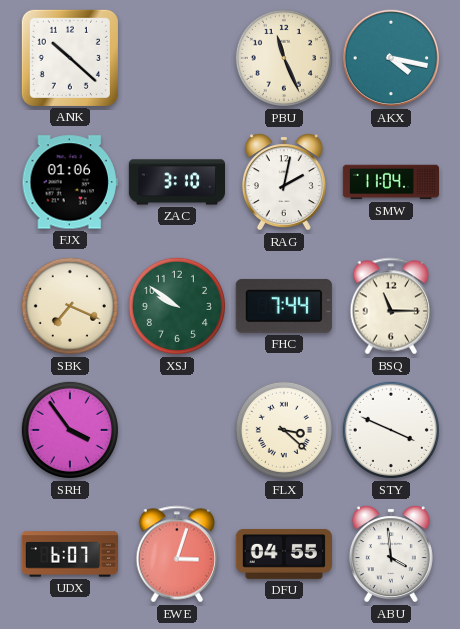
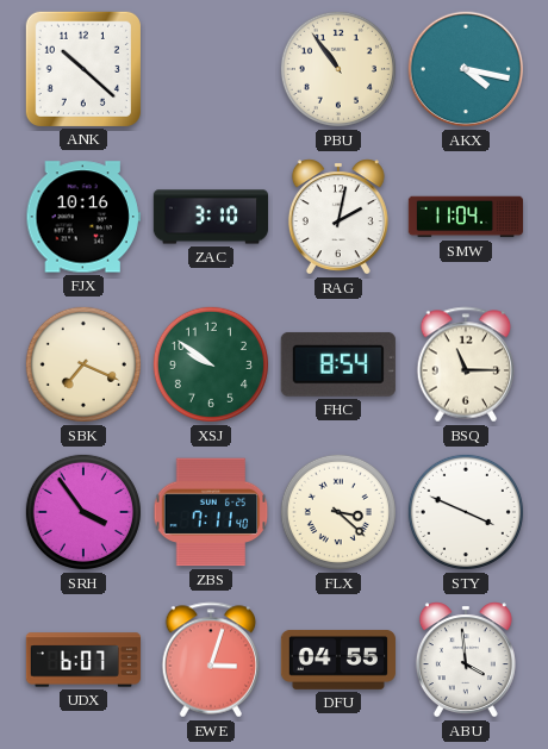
PBU: 11:26 -> 10:54 (338, 69)
FJX: 01:06 -> 10:16 (83, 217)
FHC: 7:44 -> 8:54 (338, 364)
ZBS: none -> 7:11 (211, 512)
